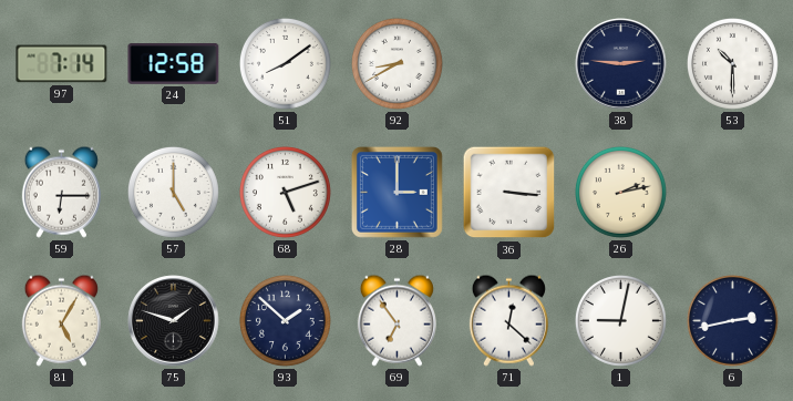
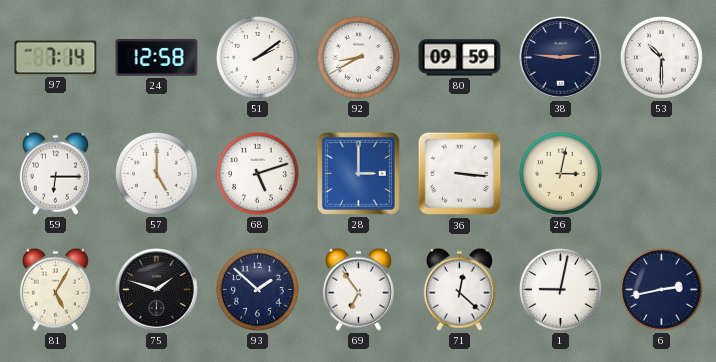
51: 8:09 -> 2:09 (257, 57)
80: none -> 09:59 (460, 58)
26: 2:13 -> 3:02 (560, 173)
